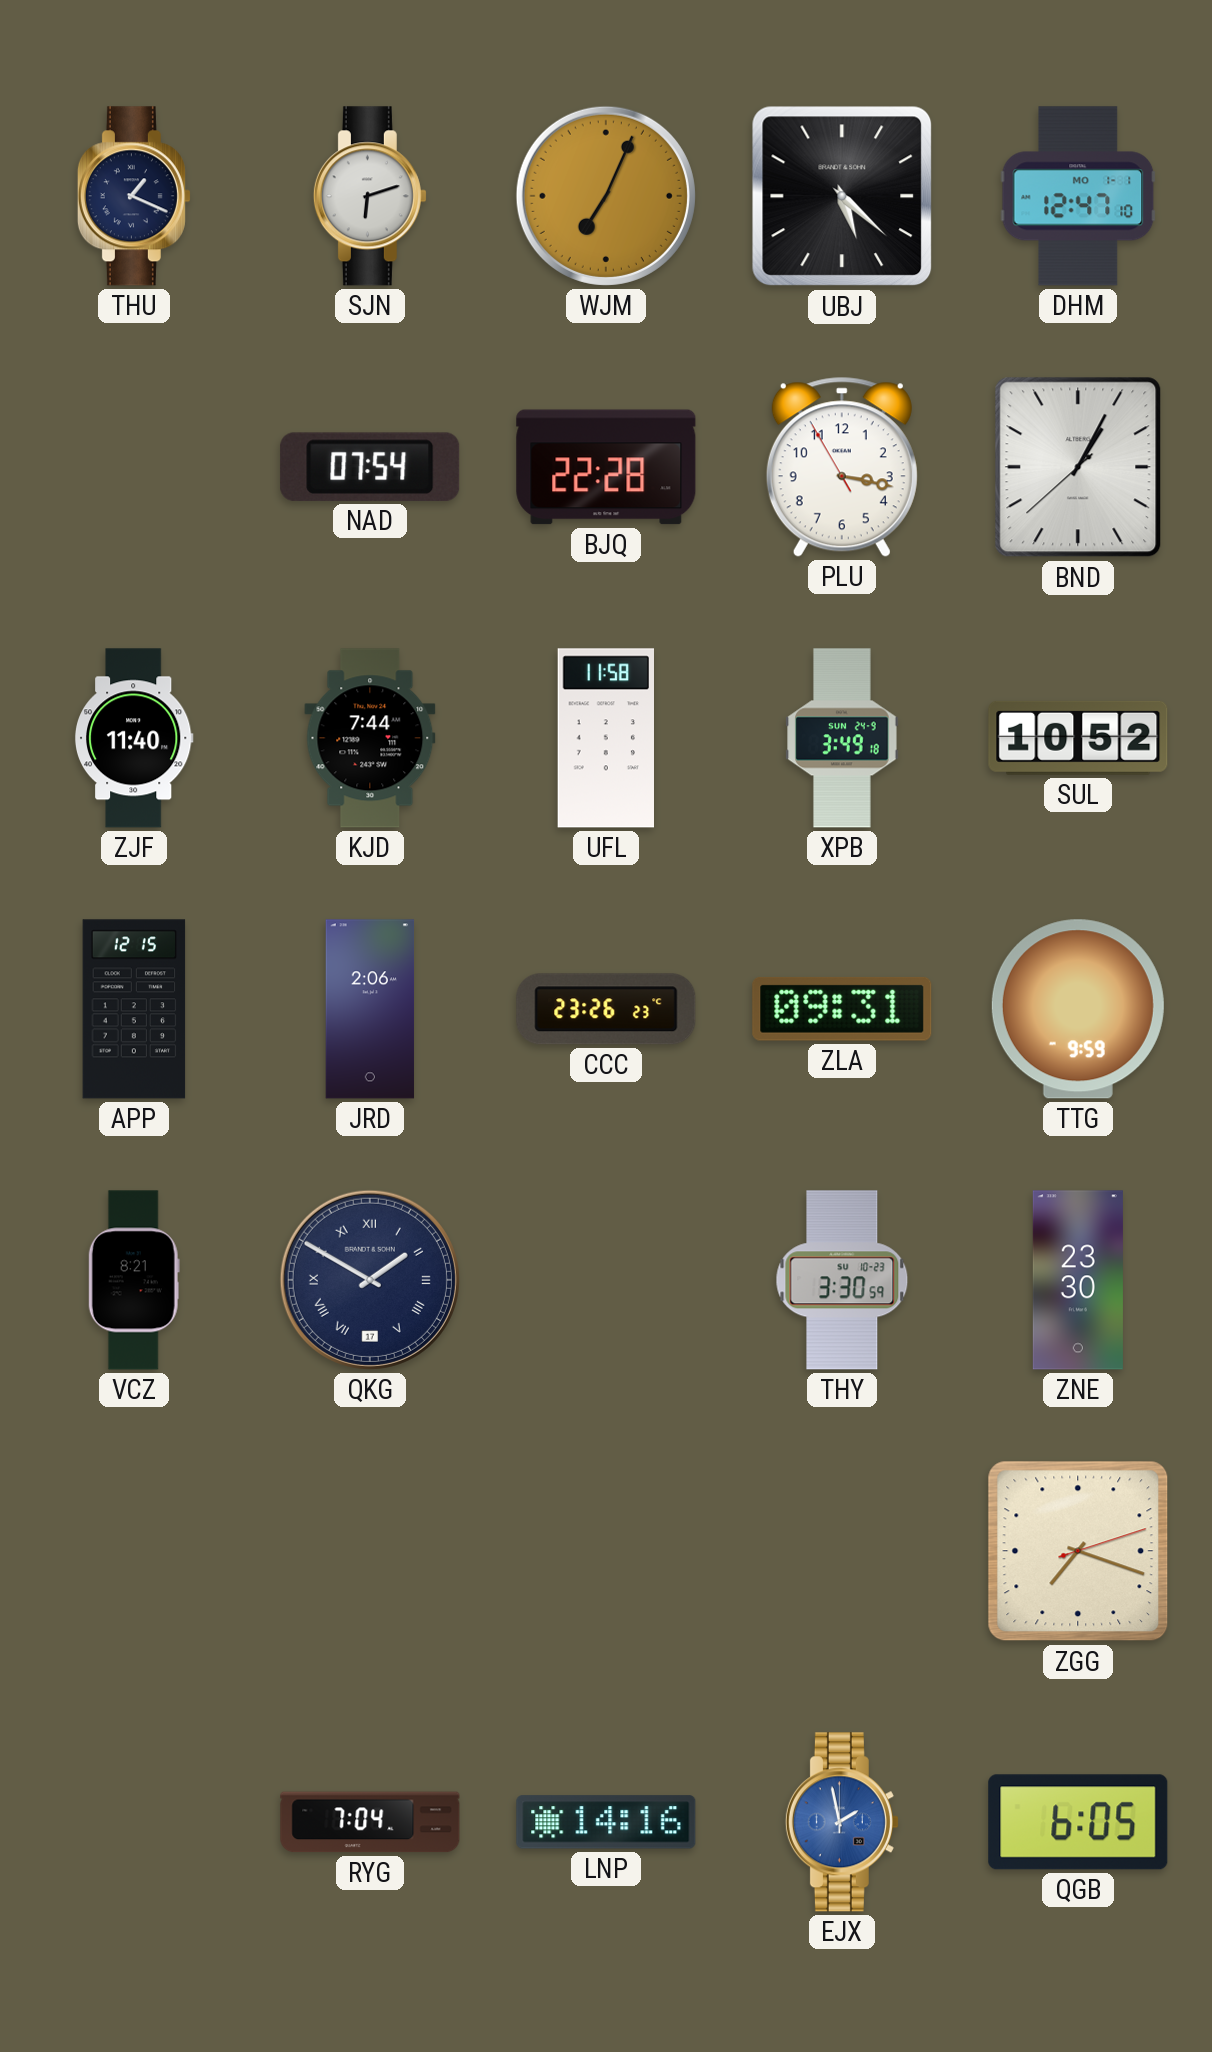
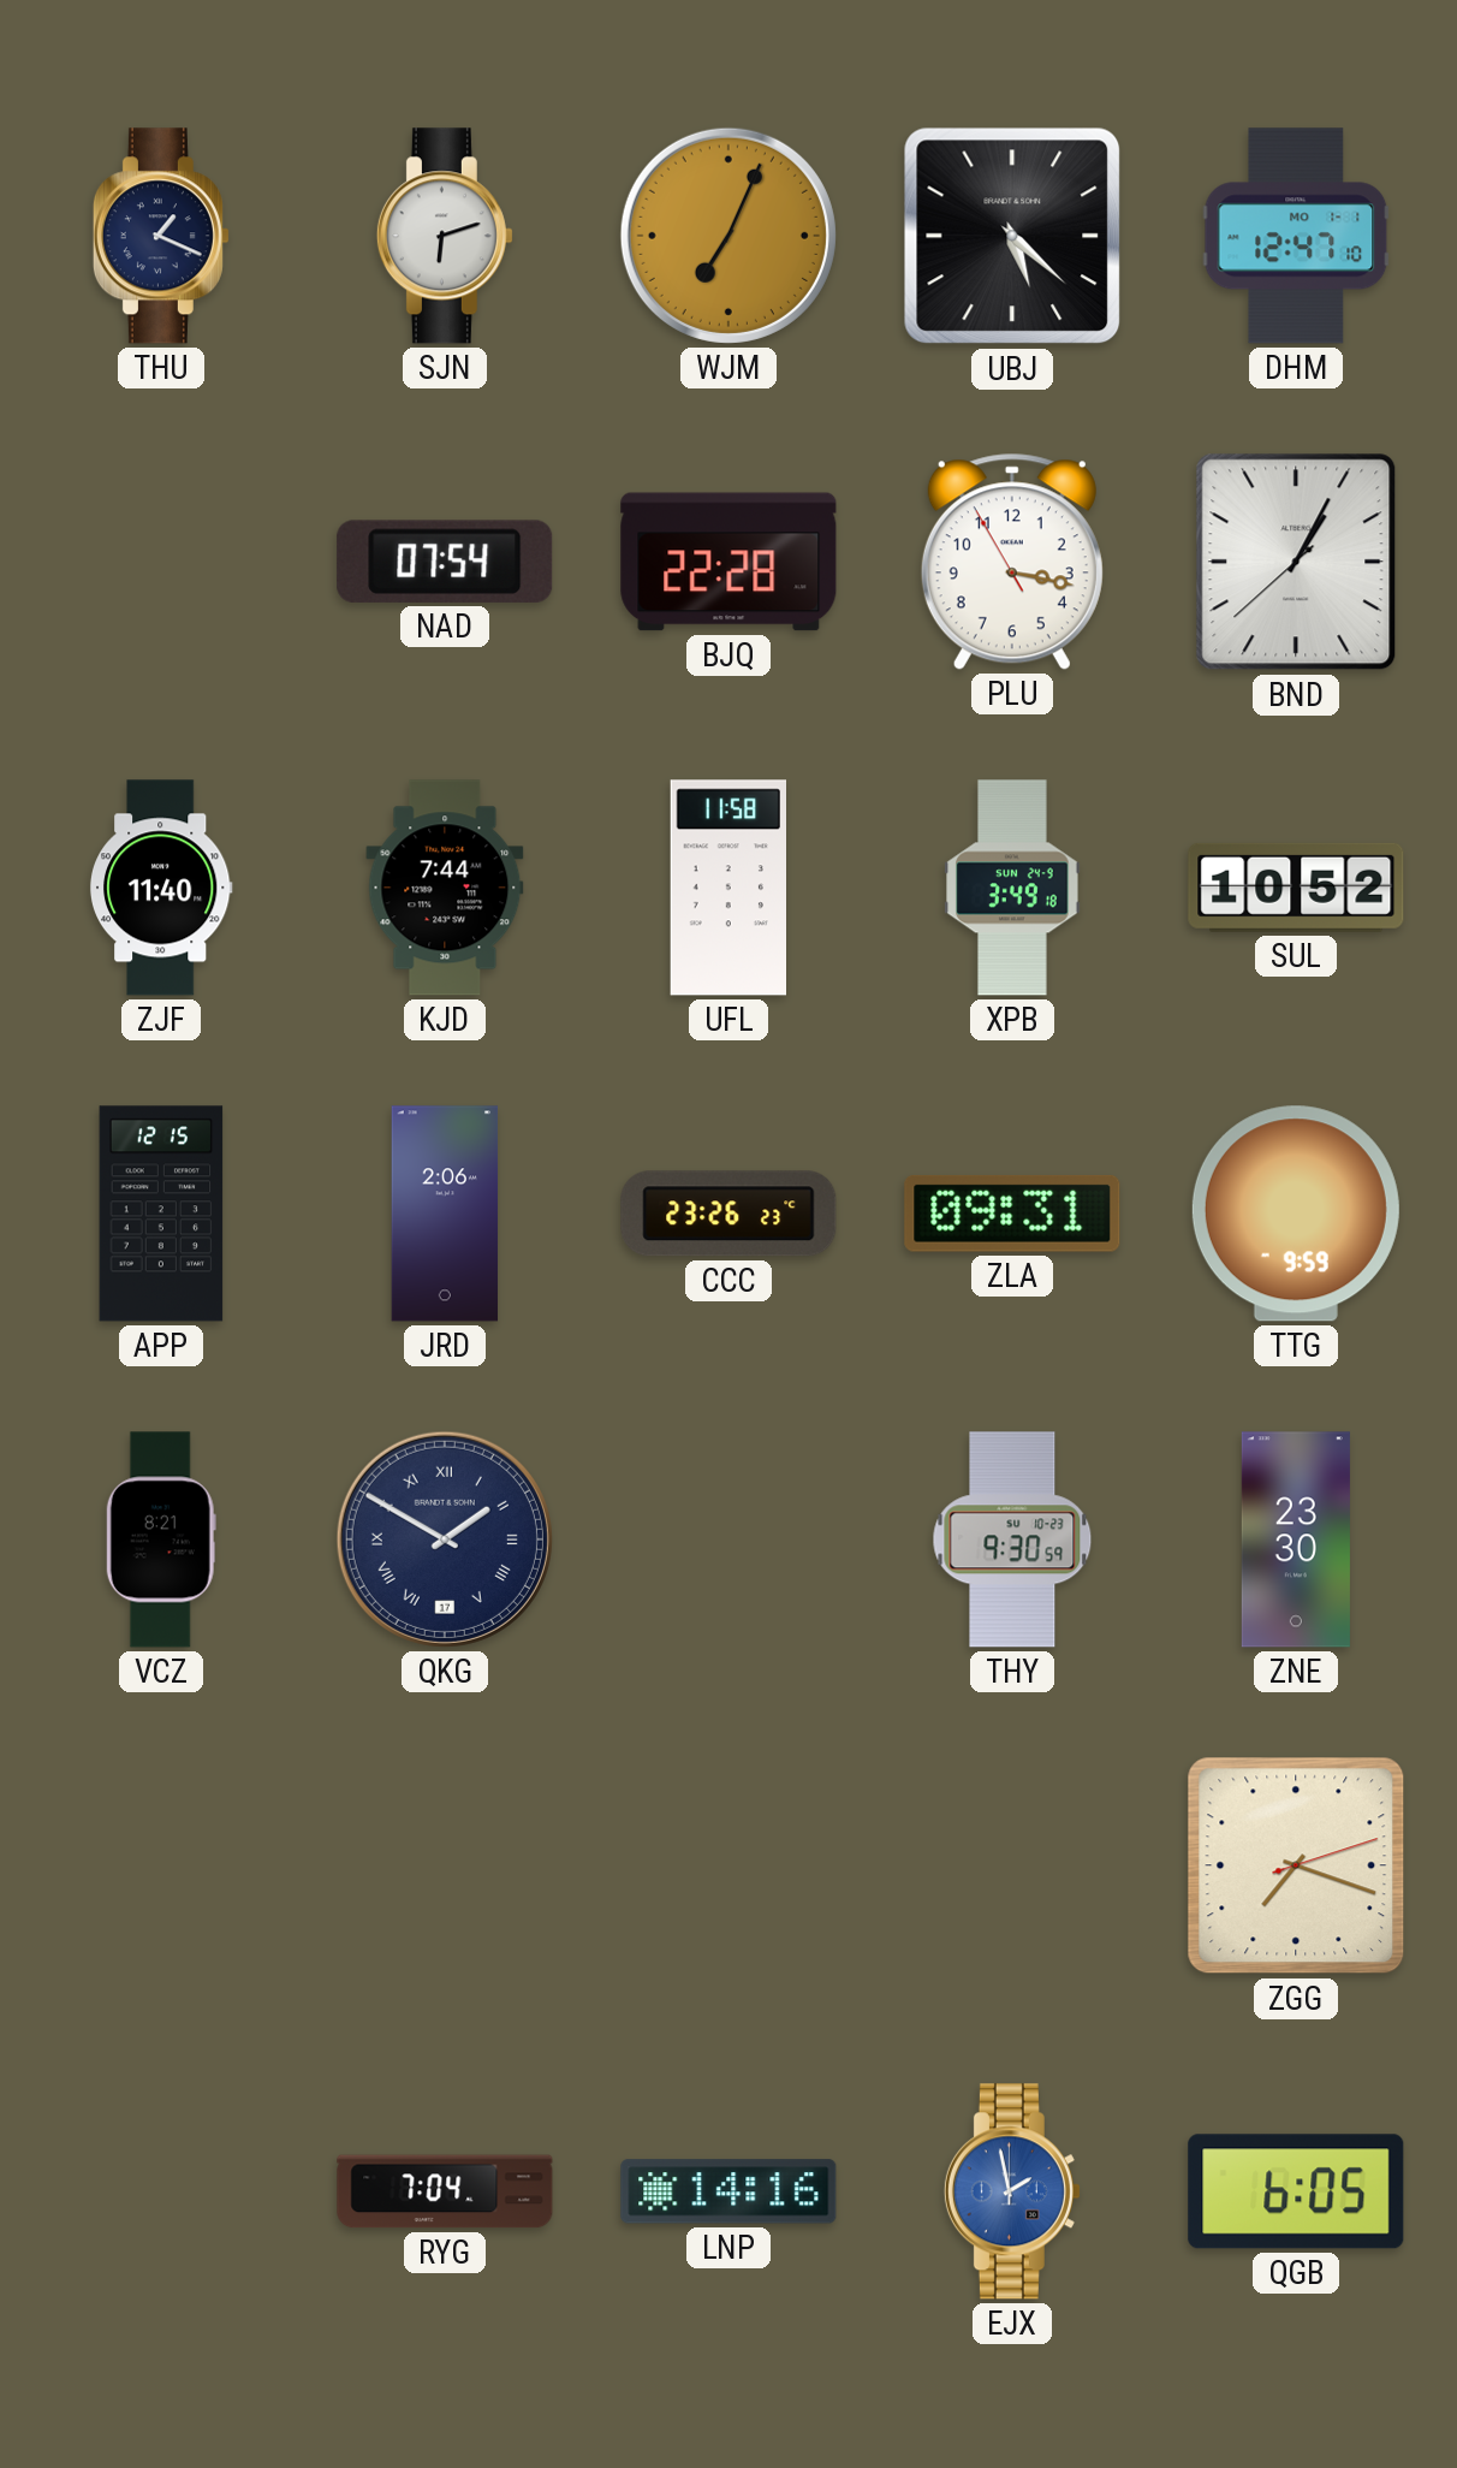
THY: 3:30 -> 9:30 (1012, 1539)
